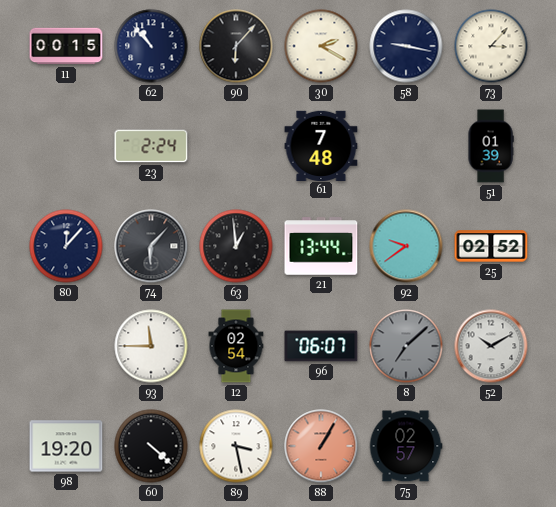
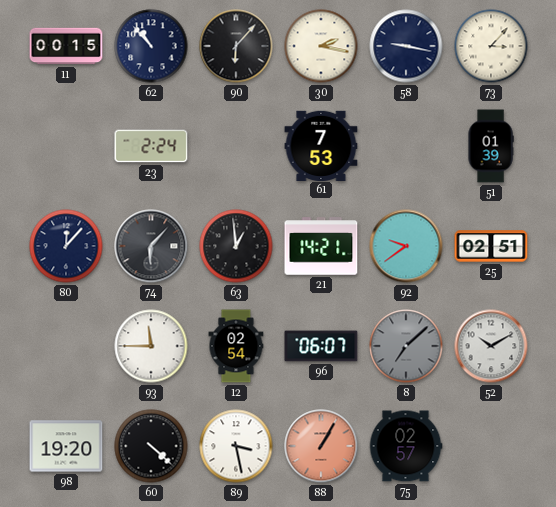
30: 2:20 -> 2:17 (321, 46)
61: 7:48 -> 7:53 (321, 145)
21: 13:44 -> 14:21 (321, 246)
25: 02:52 -> 02:51 (491, 246)
